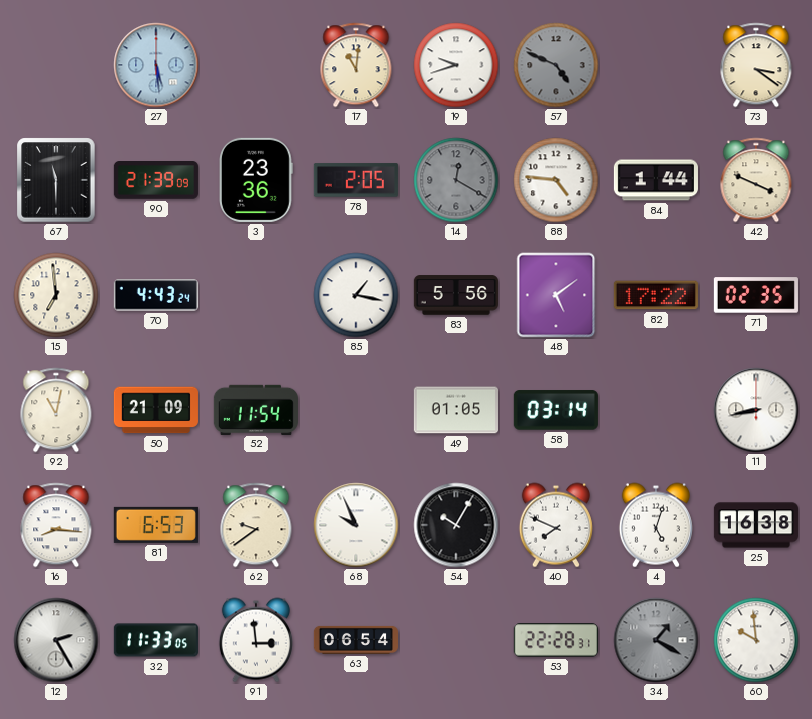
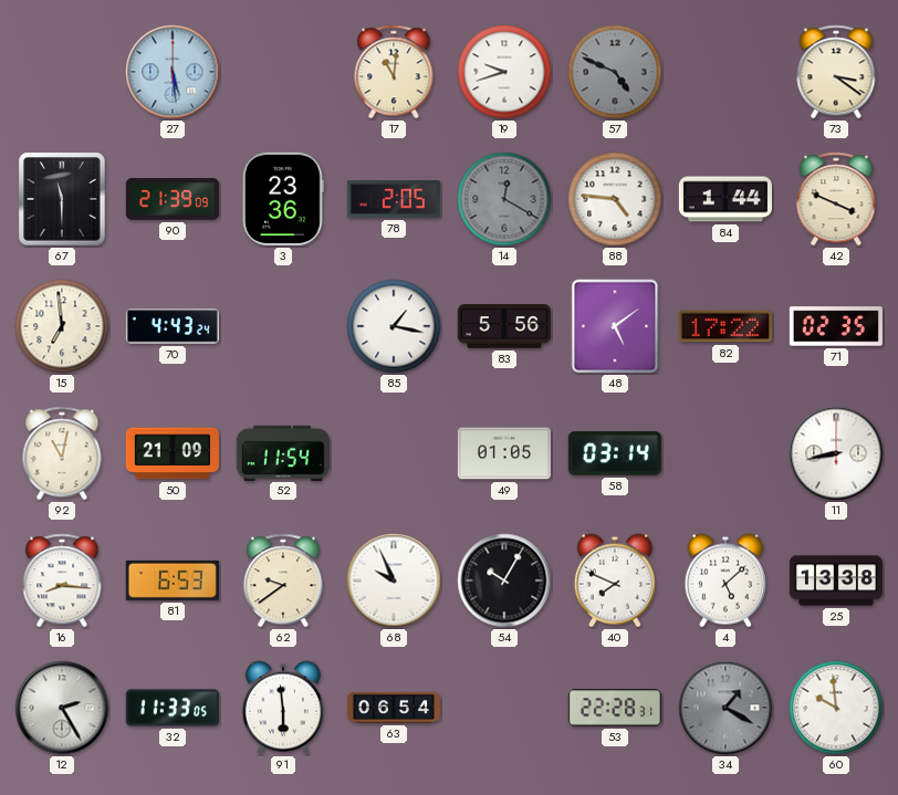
4: 5:03 -> 5:08 (725, 580)
25: 16:38 -> 13:38 (835, 580)
91: 2:59 -> 5:59 (283, 708)
